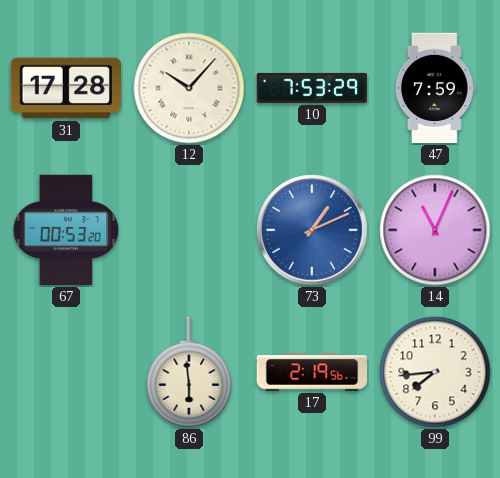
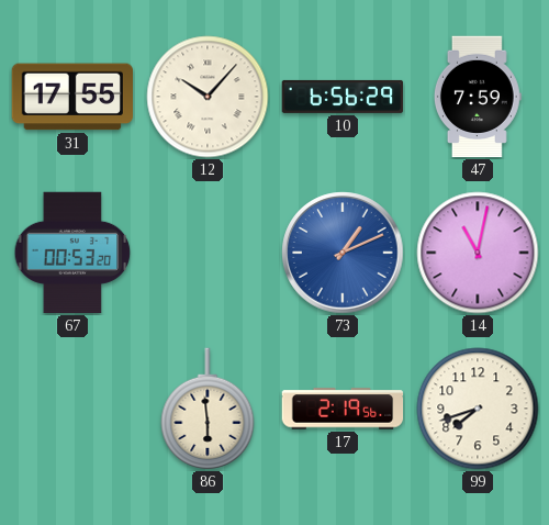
31: 17:28 -> 17:55 (71, 97)
10: 7:53 -> 6:56 (343, 97)
14: 11:04 -> 11:02 (478, 253)
99: 7:44 -> 7:42 (478, 409)
